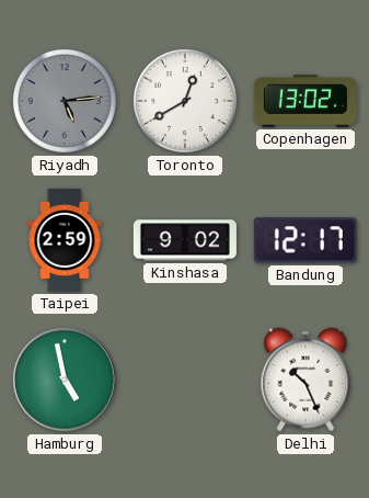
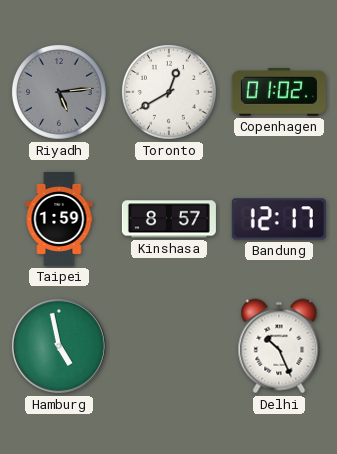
Copenhagen: 13:02 -> 01:02 (279, 93)
Taipei: 2:59 -> 1:59 (59, 219)
Kinshasa: 9:02 -> 8:57 (169, 219)
